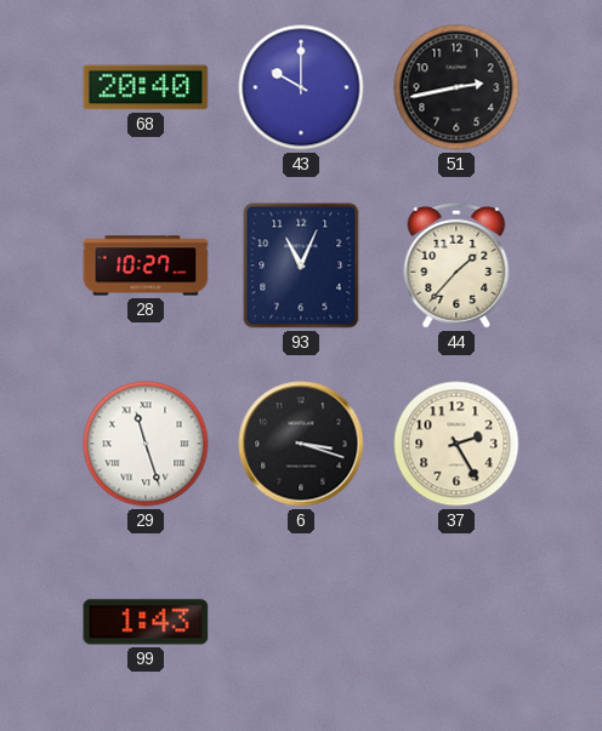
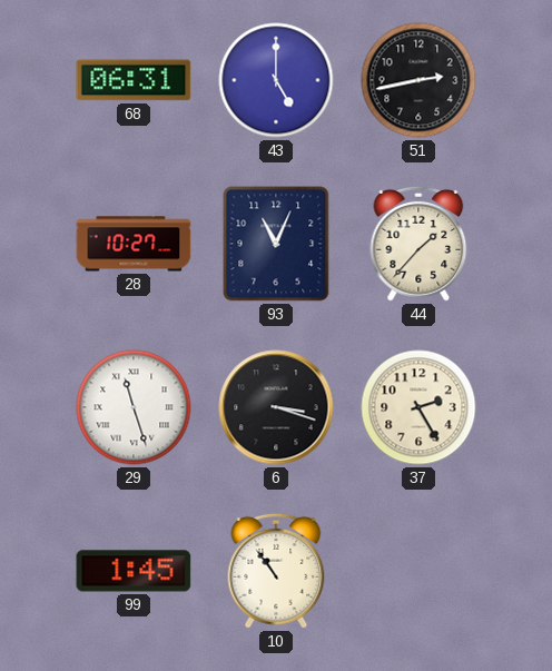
68: 20:40 -> 06:31 (134, 80)
43: 10:00 -> 5:00 (276, 80)
99: 1:43 -> 1:45 (134, 571)
10: none -> 10:54 (276, 571)
